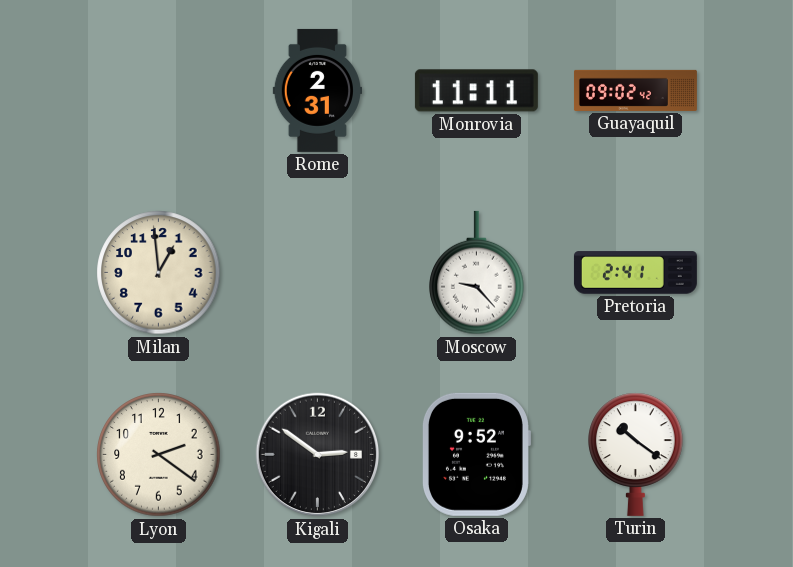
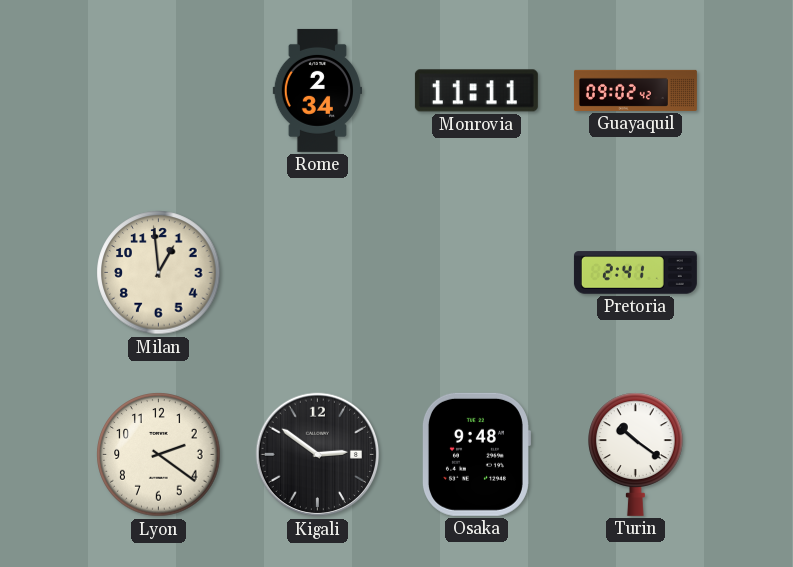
Rome: 2:31 -> 2:34 (317, 90)
Moscow: 9:23 -> none (477, 273)
Osaka: 9:52 -> 9:48 (476, 454)
